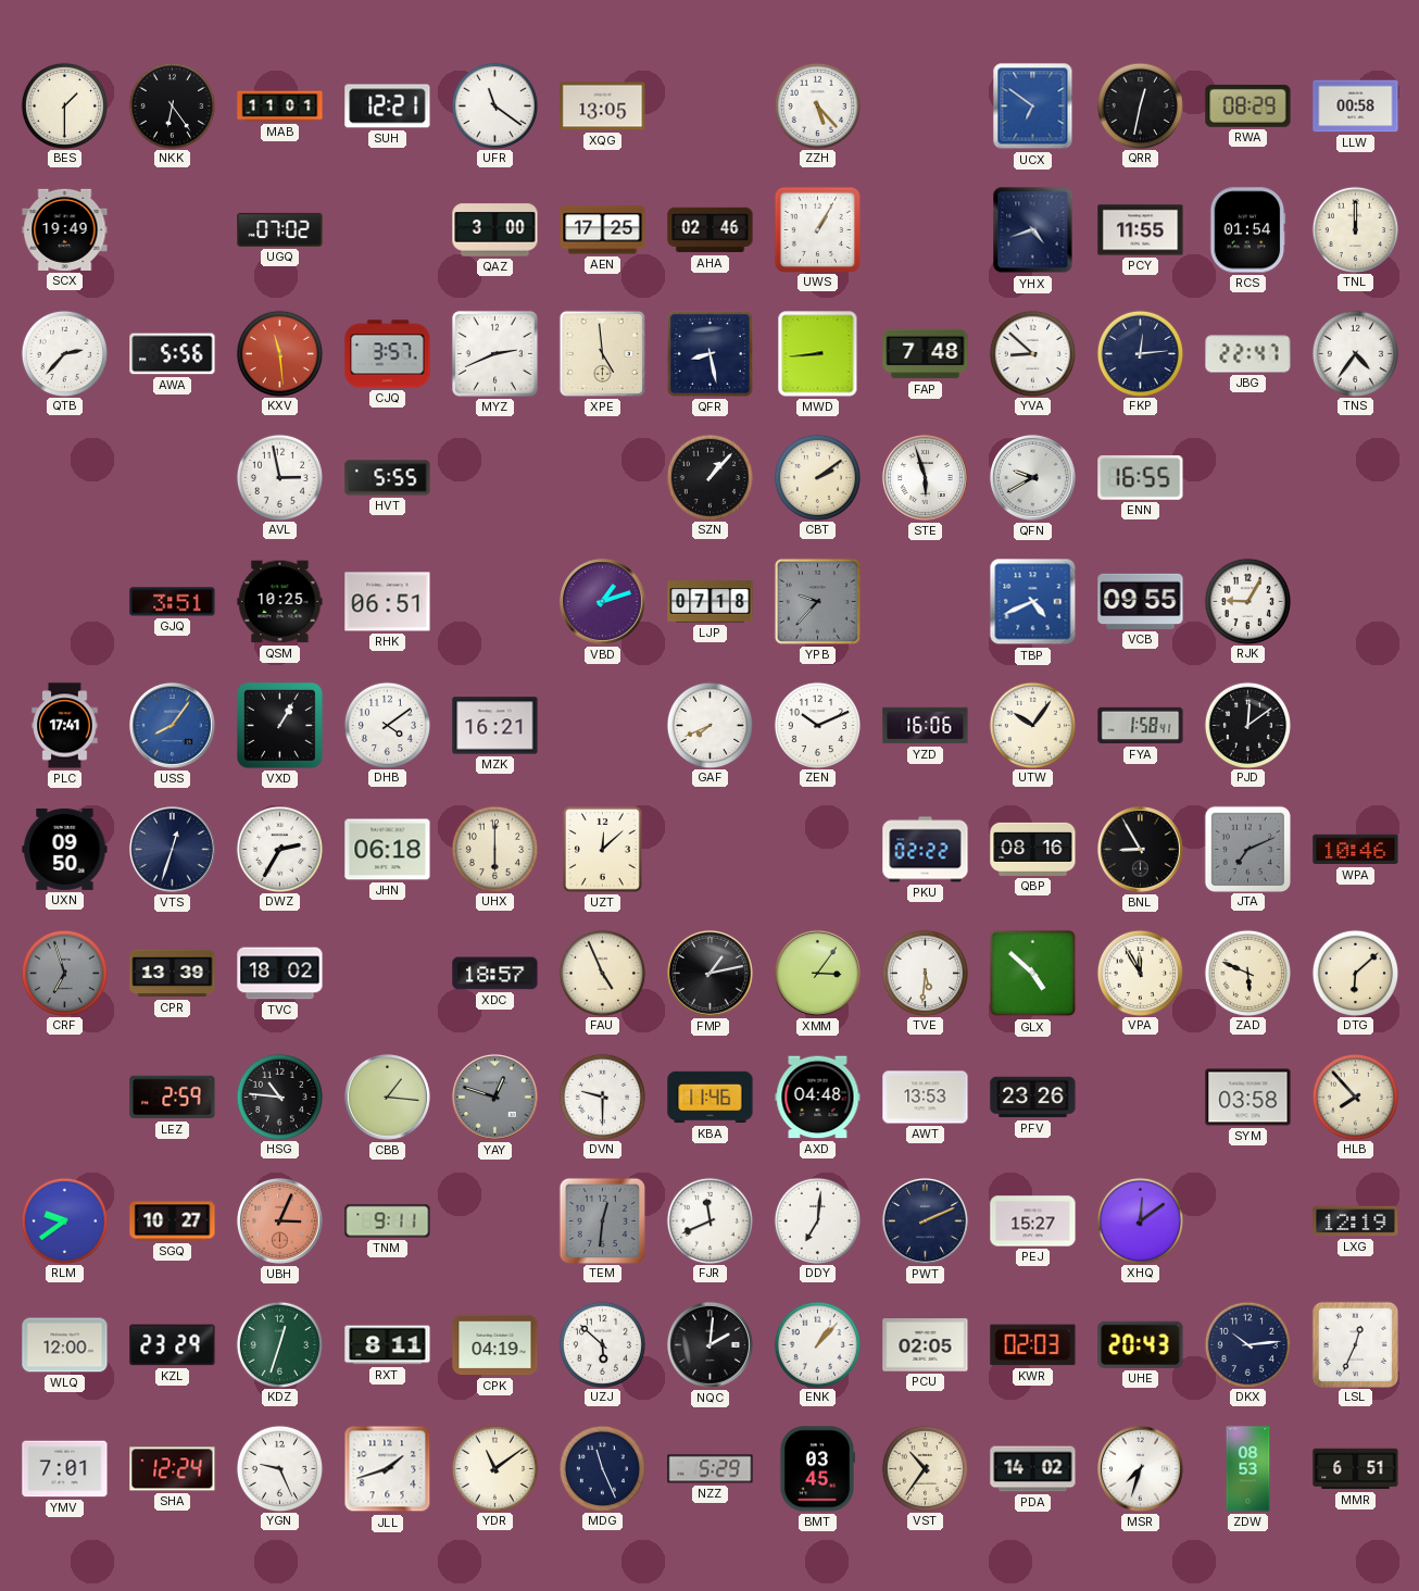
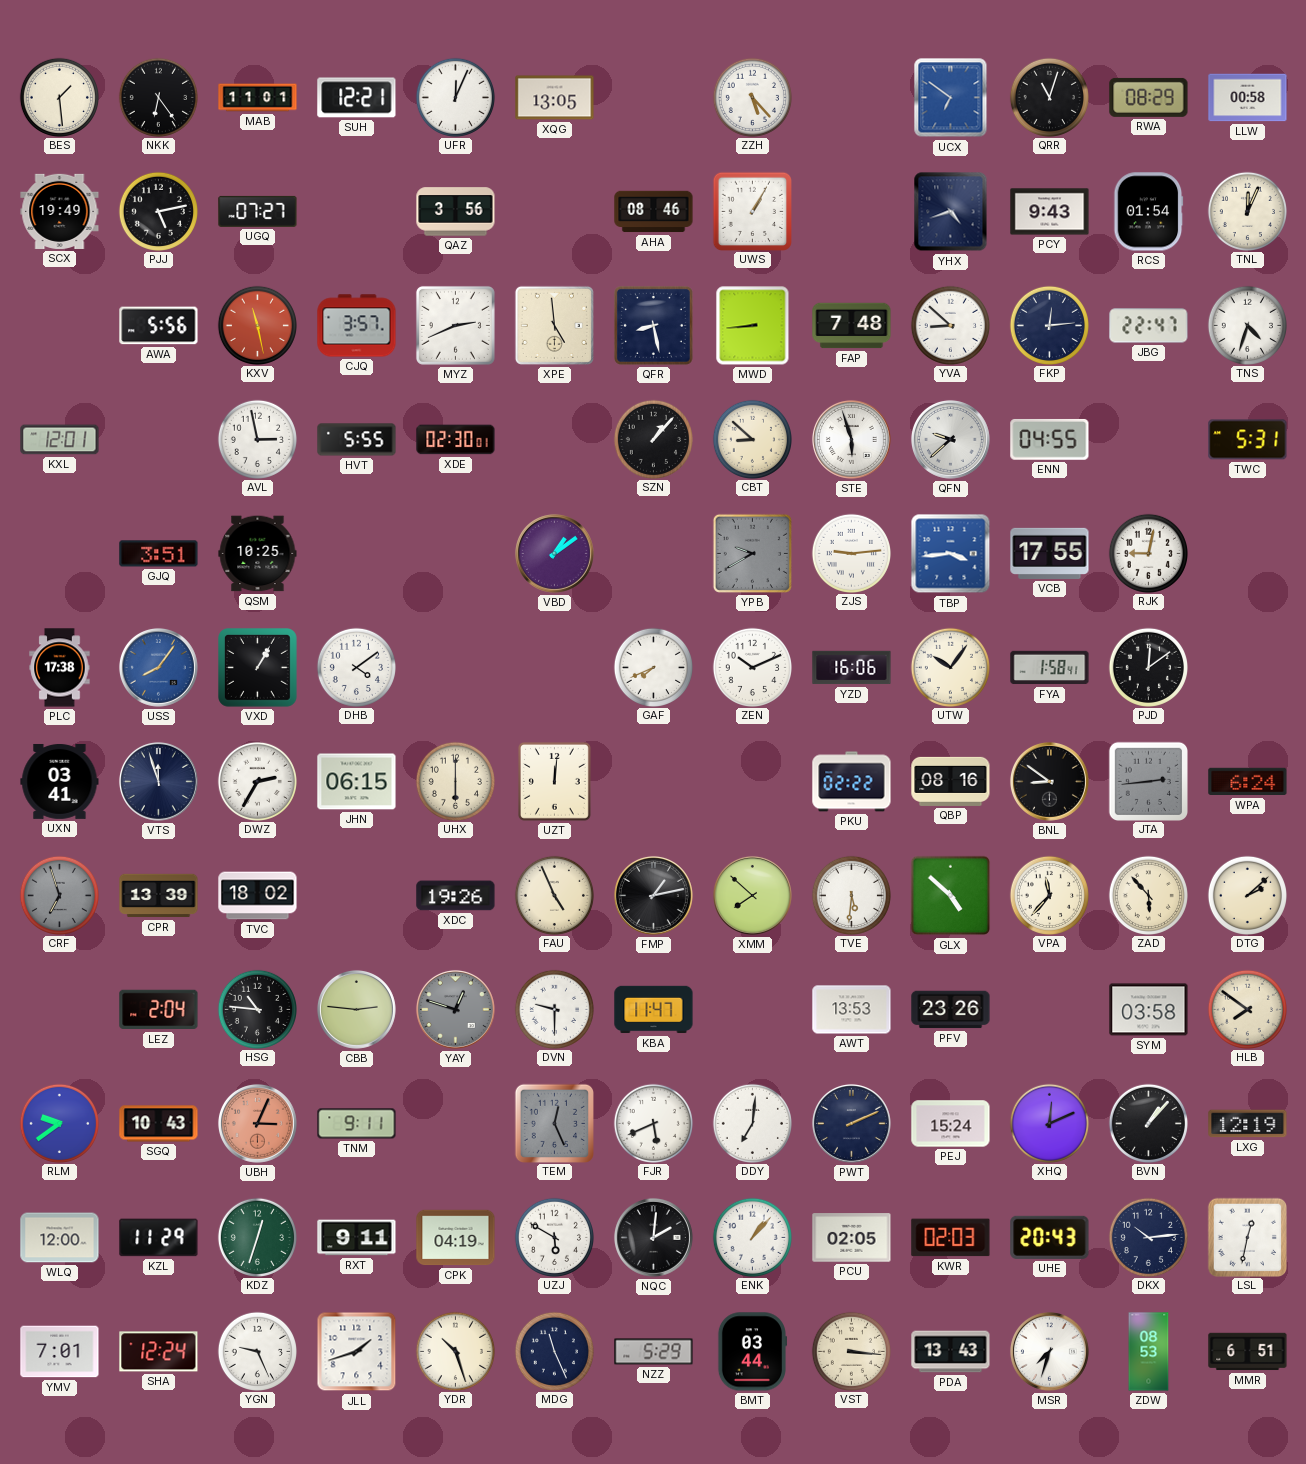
BES: 1:30 -> 1:29 (59, 97)
UFR: 11:21 -> 12:04 (455, 97)
QRR: 12:32 -> 11:03 (1049, 97)
PJJ: none -> 5:13 (158, 211)
UGQ: 07:02 -> 07:27 (258, 211)
QAZ: 3:00 -> 3:56 (456, 212)
AEN: 17:25 -> none (603, 230)
AHA: 02:46 -> 08:46 (654, 212)
PCY: 11:55 -> 9:43 (1050, 212)
TNL: 12:00 -> 12:04 (1247, 211)
QTB: 2:37 -> none (64, 353)
KXV: 11:29 -> 11:28 (257, 325)
TNS: 4:36 -> 4:33 (1247, 325)
KXL: none -> 12:01 (60, 440)
XDE: none -> 02:30 (456, 440)
CBT: 2:09 -> 8:52 (752, 439)
QFN: 9:40 -> 9:38 (950, 439)
ENN: 16:55 -> 04:55 (1050, 439)
TWC: none -> 5:31 (1248, 440)
RHK: 06:51 -> none (388, 602)
VBD: 1:12 -> 1:09 (554, 553)
LJP: 07:18 -> none (711, 602)
YPB: 9:37 -> 9:40 (752, 553)
ZJS: none -> 9:14 (851, 553)
TBP: 4:41 -> 3:44 (951, 554)
VCB: 09:55 -> 17:55 (1050, 553)
RJK: 9:05 -> 9:02 (1148, 553)
PLC: 17:41 -> 17:38 (60, 668)
MZK: 16:21 -> none (495, 726)
UXN: 09:50 -> 03:41 (60, 781)
VTS: 12:33 -> 11:57 (158, 781)
JHN: 06:18 -> 06:15 (357, 782)
UZT: 12:08 -> 12:01 (554, 782)
BNL: 8:55 -> 8:51 (1049, 781)
JTA: 7:11 -> 2:44 (1148, 781)
WPA: 10:46 -> 6:24 (1248, 782)
XDC: 18:57 -> 19:26 (456, 896)
XMM: 3:06 -> 7:52 (752, 895)
VPA: 11:55 -> 11:37 (1049, 895)
ZAD: 5:49 -> 5:53 (1148, 895)
DTG: 6:08 -> 2:08 (1247, 895)
LEZ: 2:59 -> 2:04 (159, 1010)
CBB: 1:16 -> 2:46 (356, 1009)
KBA: 11:46 -> 11:47 (654, 1010)
AXD: 04:48 -> none (818, 1098)
HLB: 7:53 -> 7:51 (1247, 1009)
SGQ: 10:27 -> 10:43 (159, 1124)
TEM: 12:31 -> 12:26 (554, 1123)
FJR: 11:41 -> 5:41 (653, 1123)
PEJ: 15:27 -> 15:24 (951, 1124)
XHQ: 12:09 -> 12:11 (1049, 1123)
BVN: none -> 1:07 (1148, 1123)
KZL: 23:29 -> 11:29 (159, 1238)
RXT: 8:11 -> 9:11 (357, 1238)
UZJ: 5:52 -> 5:50 (554, 1237)
LSL: 12:34 -> 12:32 (1247, 1237)
YDR: 11:09 -> 10:27 (455, 1351)
BMT: 03:45 -> 03:44 (751, 1352)
VST: 10:36 -> 3:16 (851, 1351)
PDA: 14:02 -> 13:43 (951, 1352)
